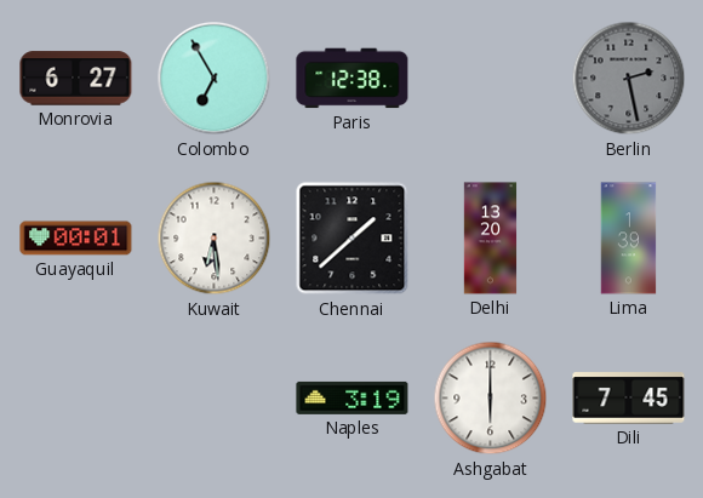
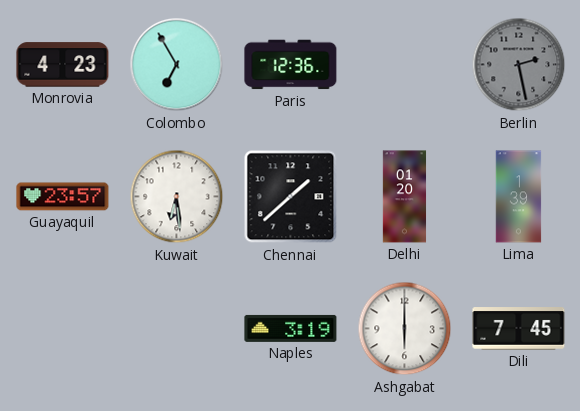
Monrovia: 6:27 -> 4:23 (63, 65)
Paris: 12:38 -> 12:36 (291, 65)
Guayaquil: 00:01 -> 23:57 (63, 197)
Delhi: 13:20 -> 01:20 (405, 197)
